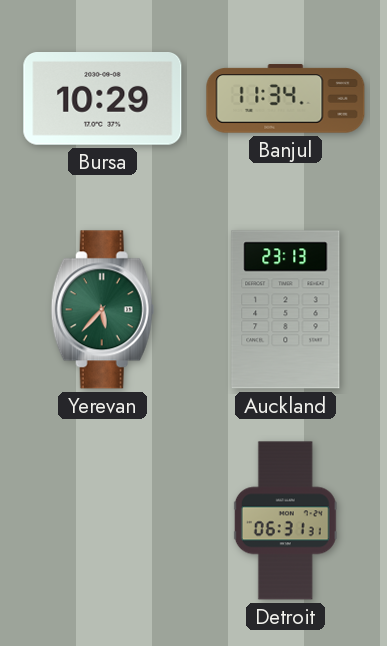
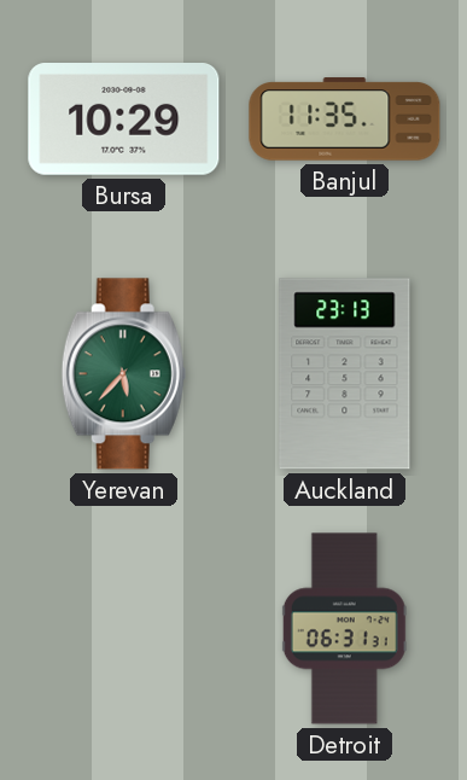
Banjul: 11:34 -> 11:35 (345, 120)
